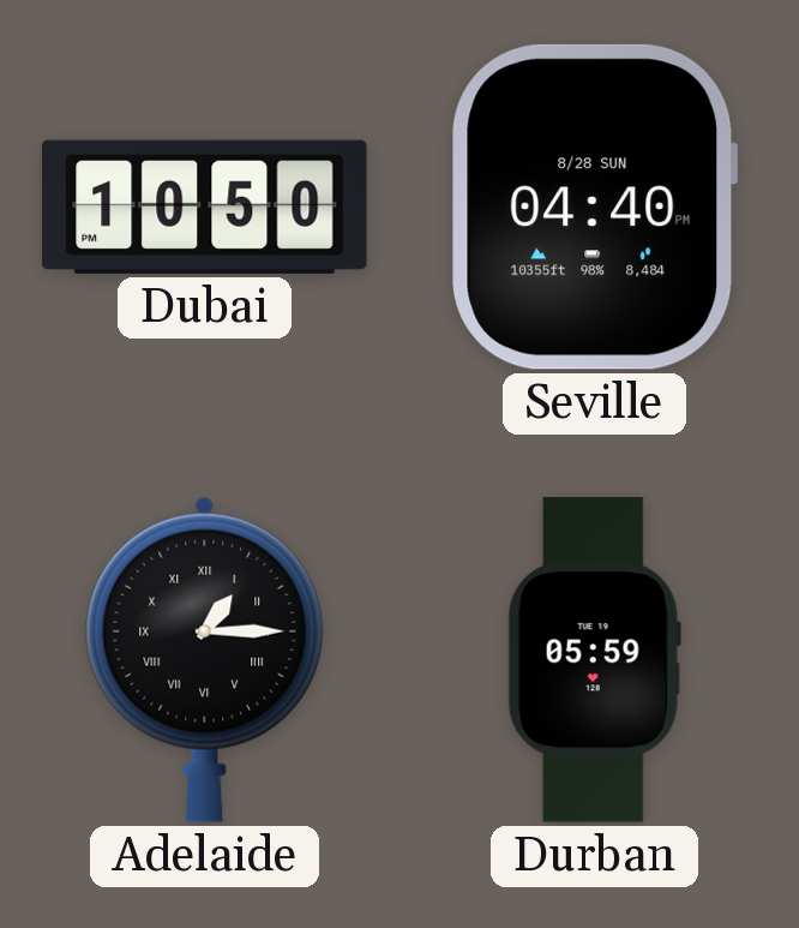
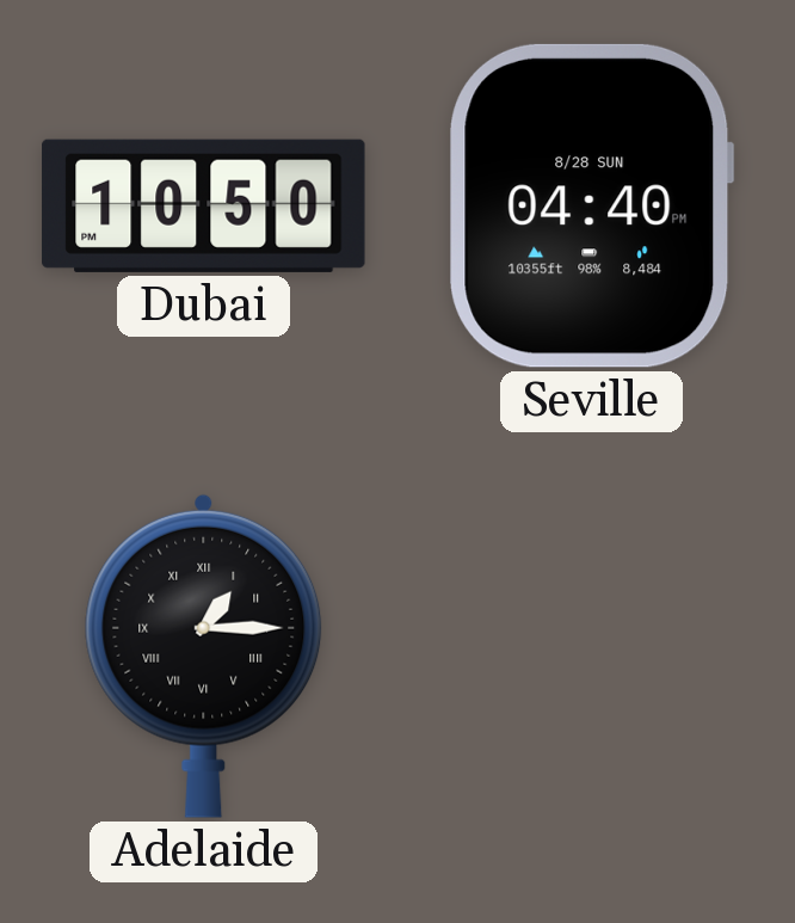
Durban: 05:59 -> none (594, 660)
